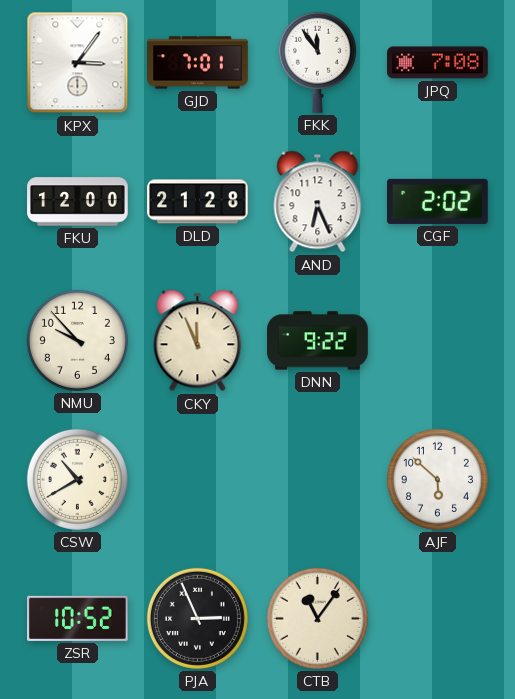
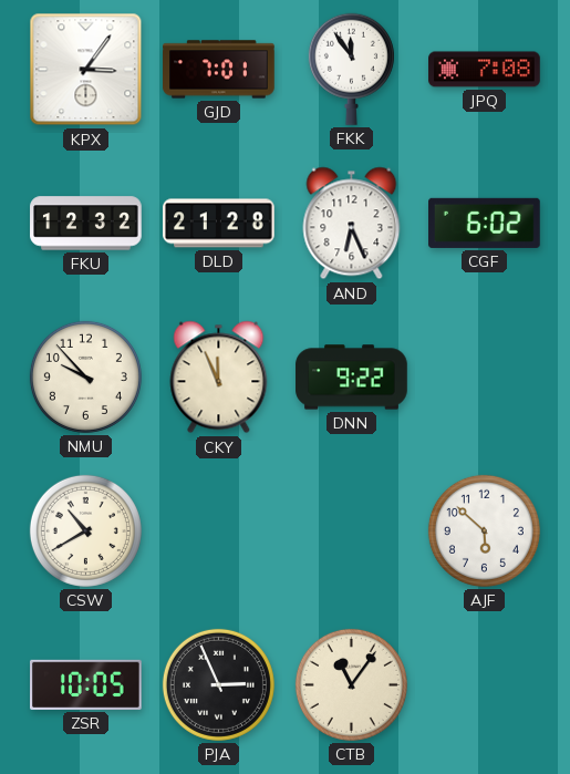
FKU: 12:00 -> 12:32 (86, 224)
CGF: 2:02 -> 6:02 (485, 223)
ZSR: 10:52 -> 10:05 (86, 684)
